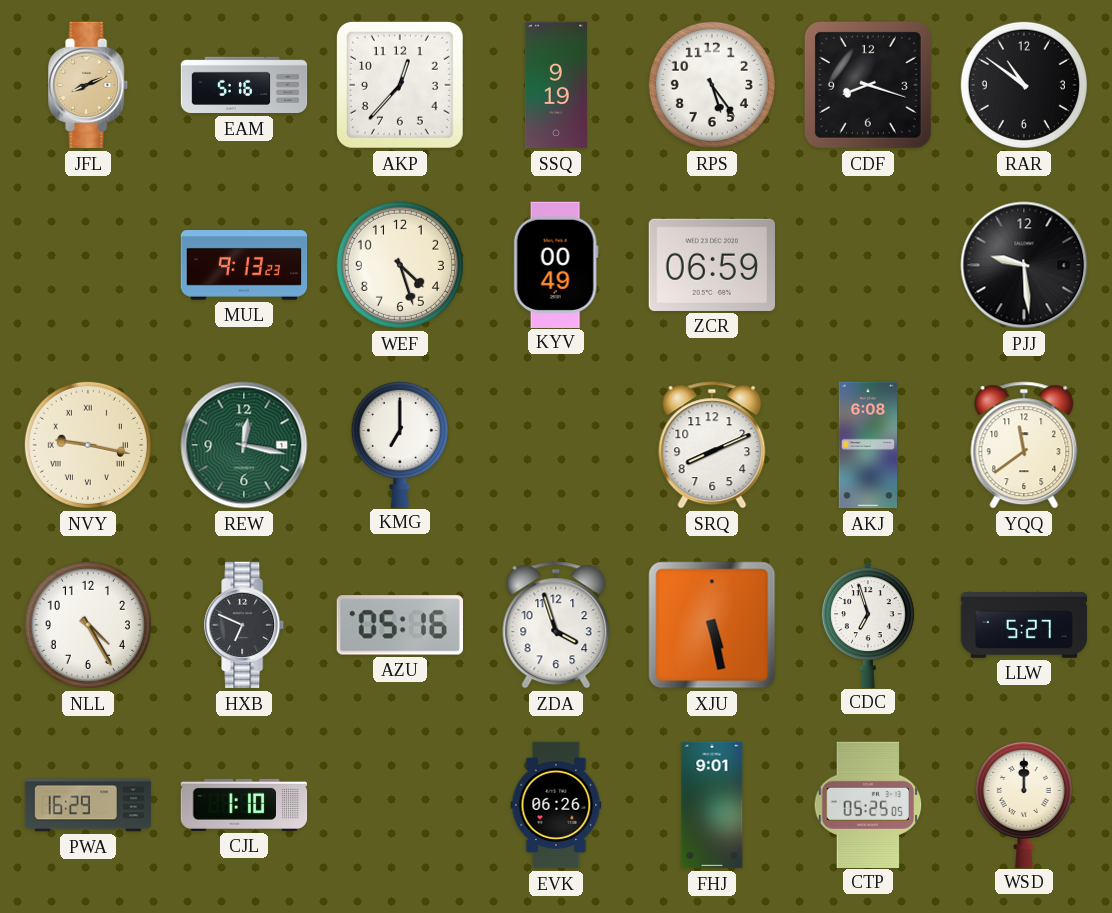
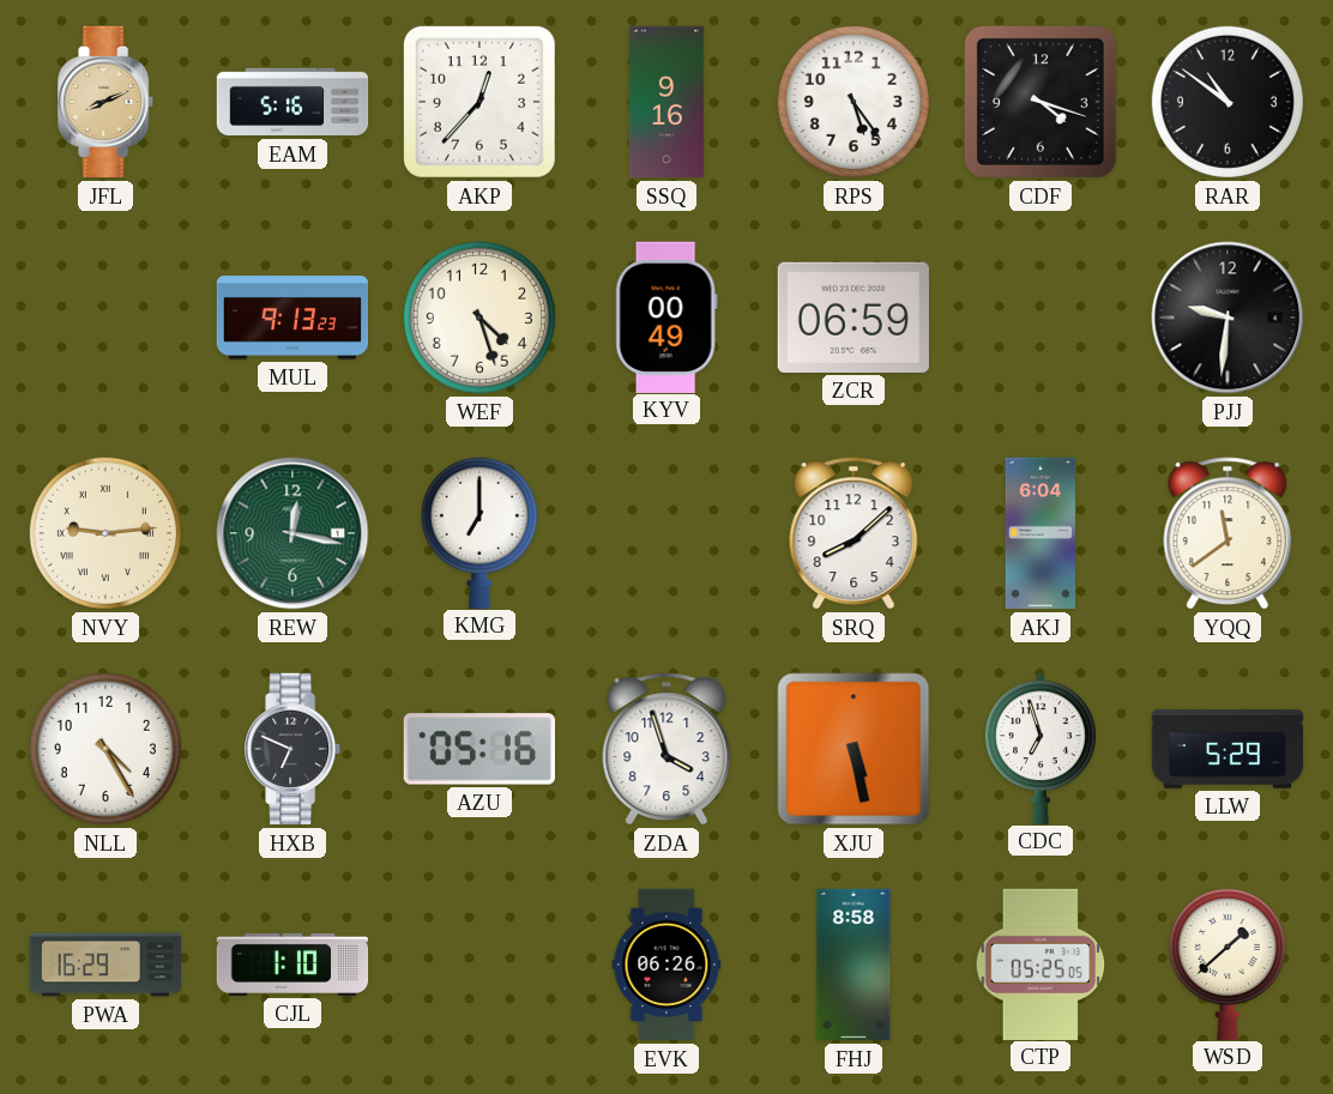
SSQ: 9:19 -> 9:16 (666, 102)
CDF: 8:18 -> 4:18 (1041, 102)
PJJ: 9:29 -> 9:31 (1228, 318)
NVY: 9:17 -> 9:14 (105, 533)
SRQ: 8:11 -> 8:08 (854, 533)
AKJ: 6:08 -> 6:04 (1039, 533)
LLW: 5:27 -> 5:29 (1228, 749)
FHJ: 9:01 -> 8:58 (854, 965)
WSD: 12:00 -> 1:38 (1228, 963)
